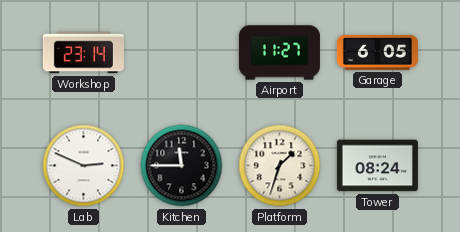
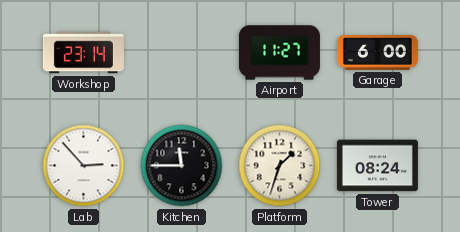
Garage: 6:05 -> 6:00 (377, 53)
Lab: 2:49 -> 2:53 (84, 166)
